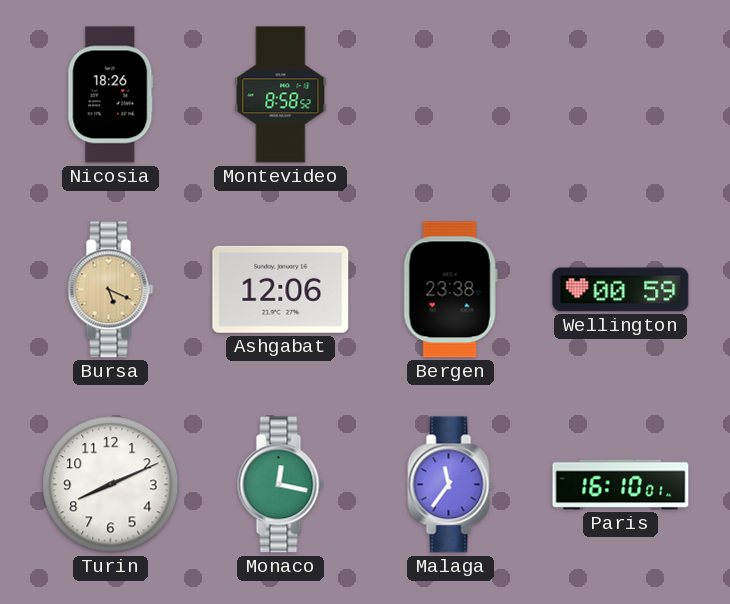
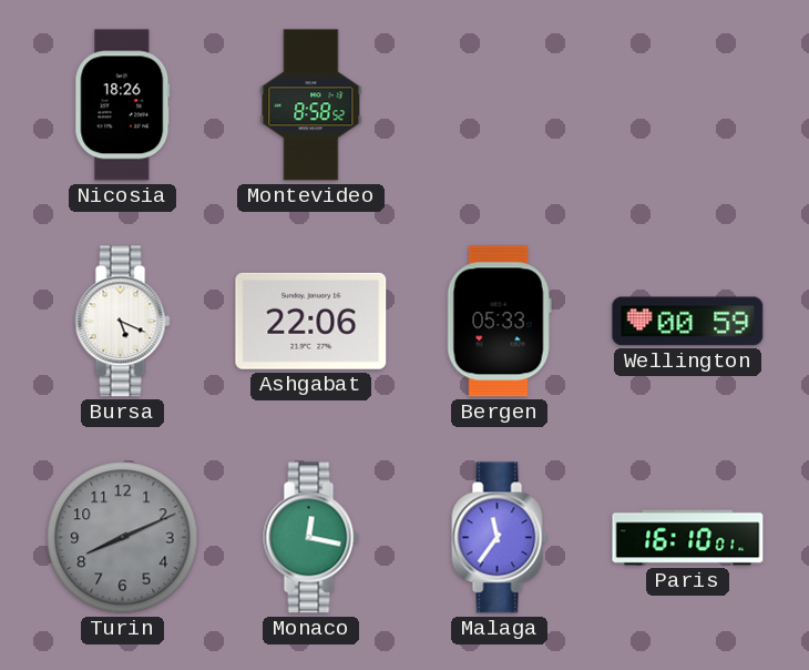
Bursa dial: champagne -> white (123, 322)
Ashgabat: 12:06 -> 22:06 (311, 321)
Bergen: 23:38 -> 05:33 (499, 322)
Turin dial: white -> grey (123, 538)
